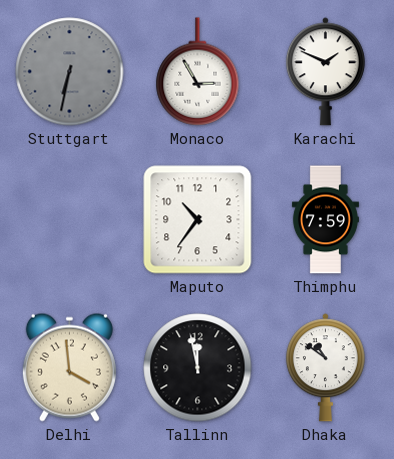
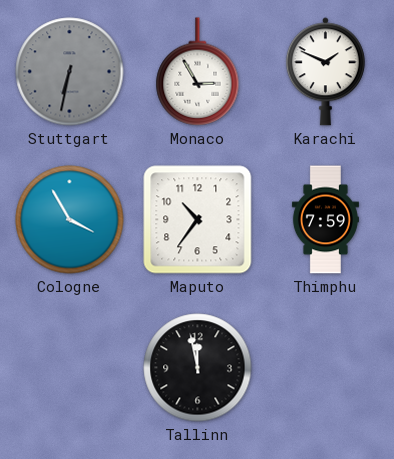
Cologne: none -> 3:55 (70, 220)
Delhi: 3:59 -> none (69, 367)
Dhaka: 10:51 -> none (325, 368)
